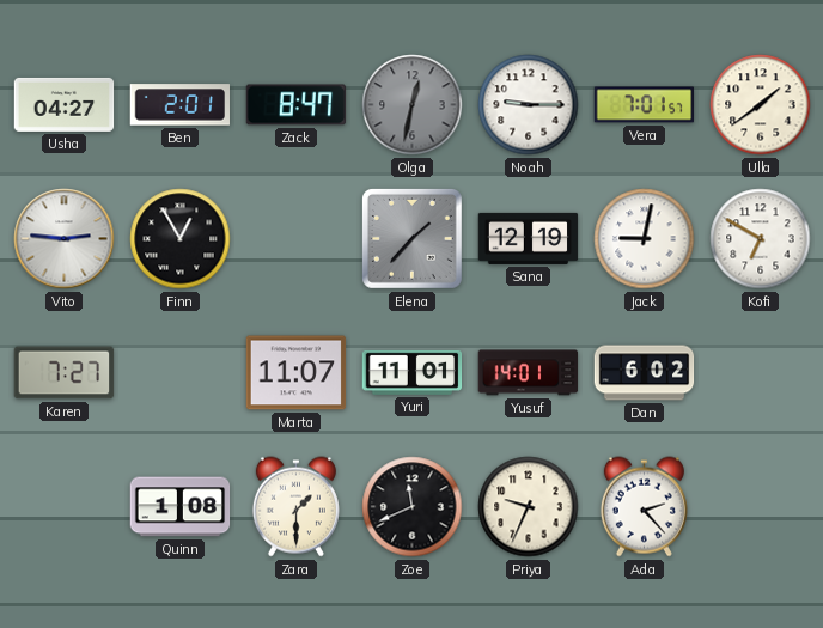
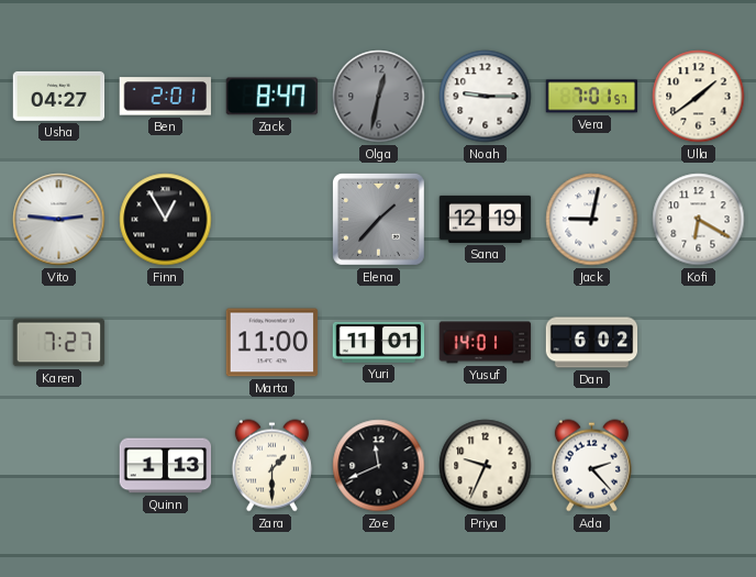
Kofi: 6:50 -> 6:20 (699, 220)
Marta: 11:07 -> 11:00 (273, 343)
Quinn: 1:08 -> 1:13 (166, 466)
